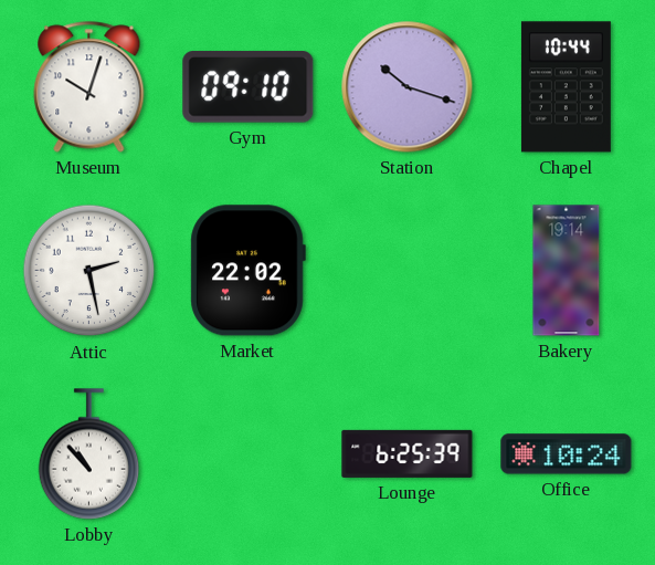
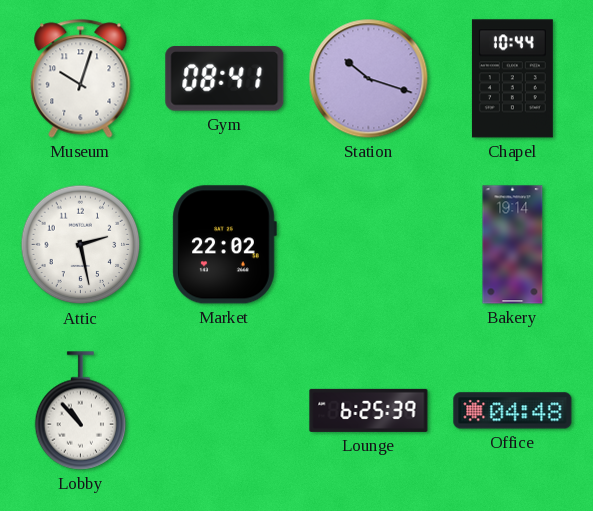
Gym: 09:10 -> 08:41 (225, 79)
Office: 10:24 -> 04:48 (513, 411)
